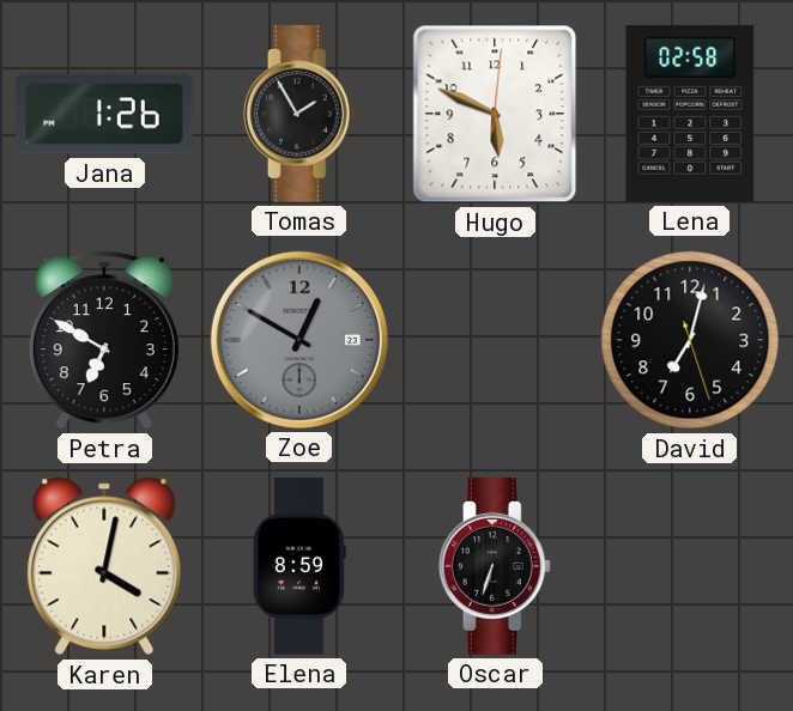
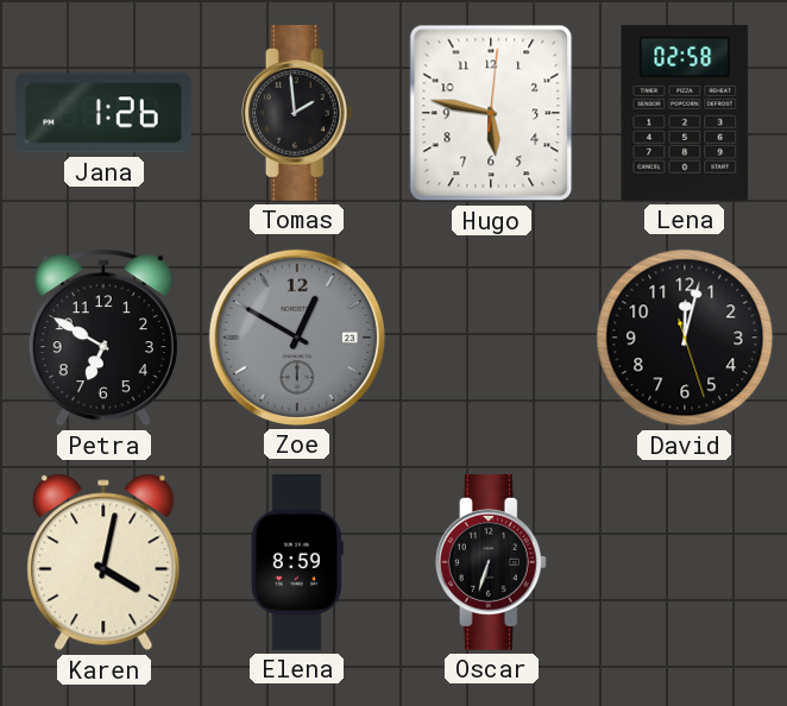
Tomas: 1:55 -> 1:59 (297, 114)
Hugo: 5:49 -> 5:47 (491, 113)
David: 7:02 -> 12:02 (685, 338)
